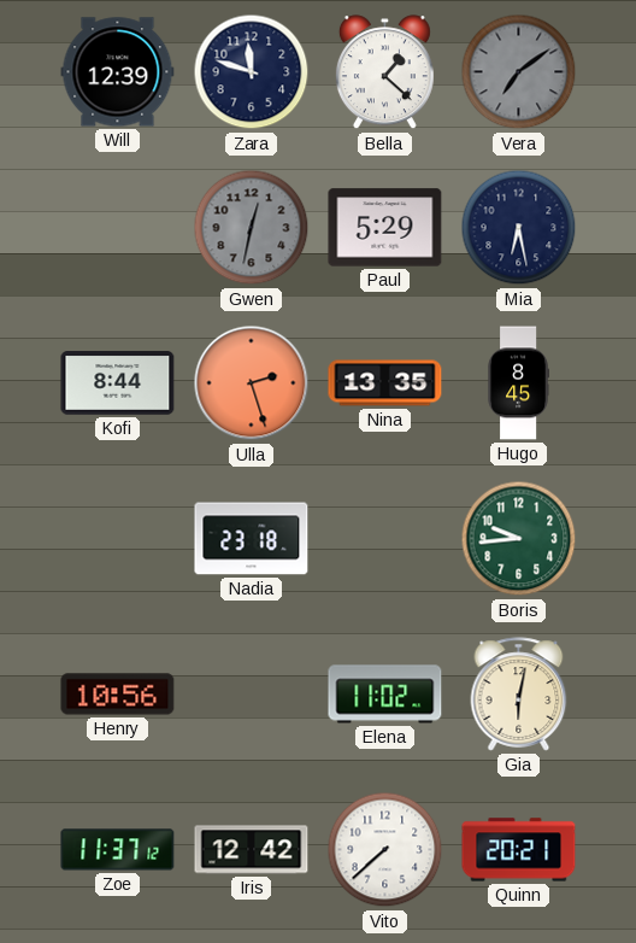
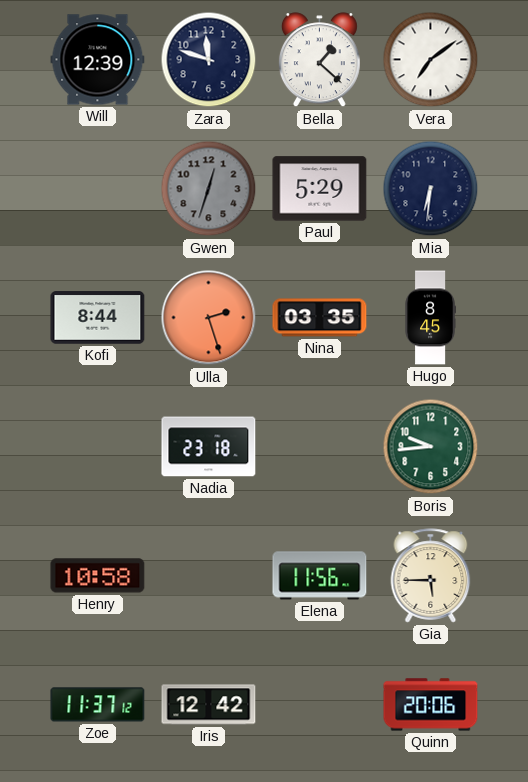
Vera dial: grey -> white (431, 60)
Gwen: 12:32 -> 12:33 (209, 189)
Mia: 6:28 -> 6:31 (431, 189)
Nina: 13:35 -> 03:35 (320, 318)
Henry: 10:56 -> 10:58 (98, 576)
Elena: 11:02 -> 11:56 (320, 576)
Gia: 6:02 -> 5:45 (431, 576)
Vito: 7:38 -> none (385, 850)
Quinn: 20:21 -> 20:06 (431, 705)
